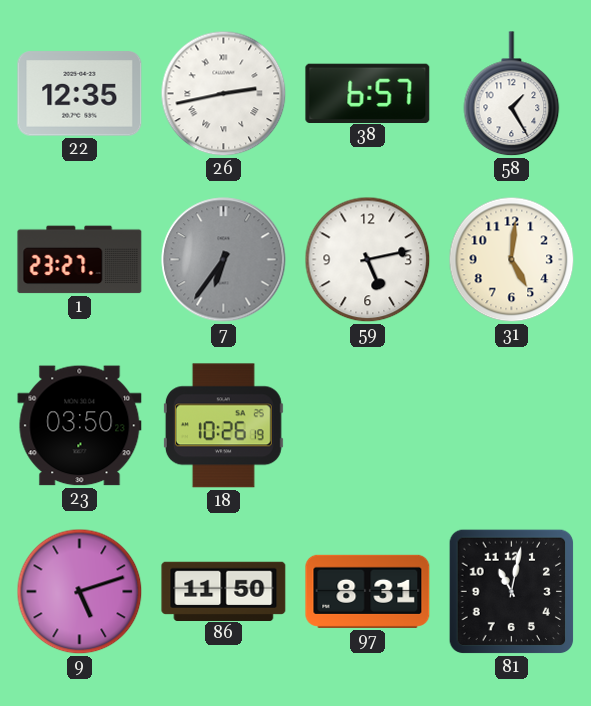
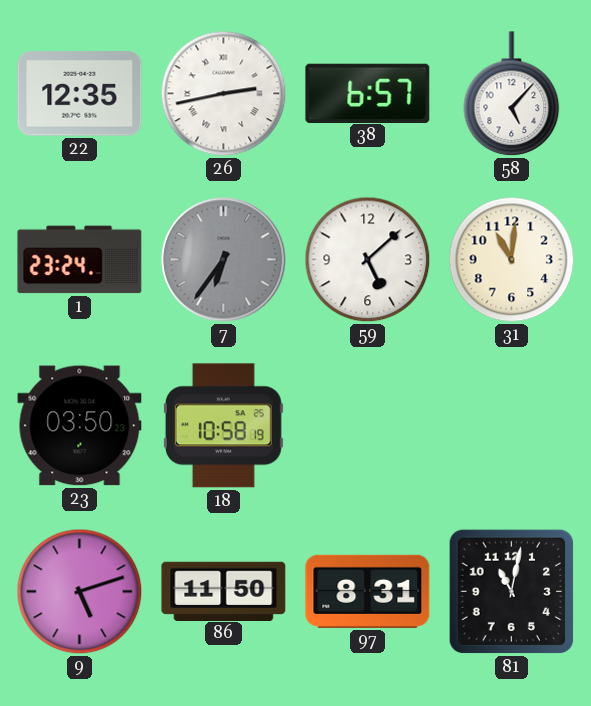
58: 1:25 -> 5:07 (512, 94)
1: 23:27 -> 23:24 (80, 260)
59: 5:13 -> 5:08 (368, 260)
31: 5:01 -> 11:01 (512, 260)
18: 10:26 -> 10:58 (223, 426)
